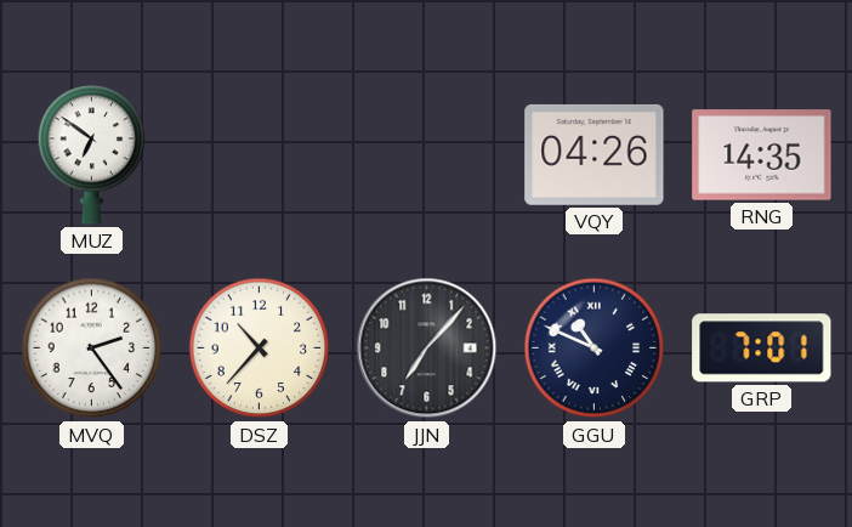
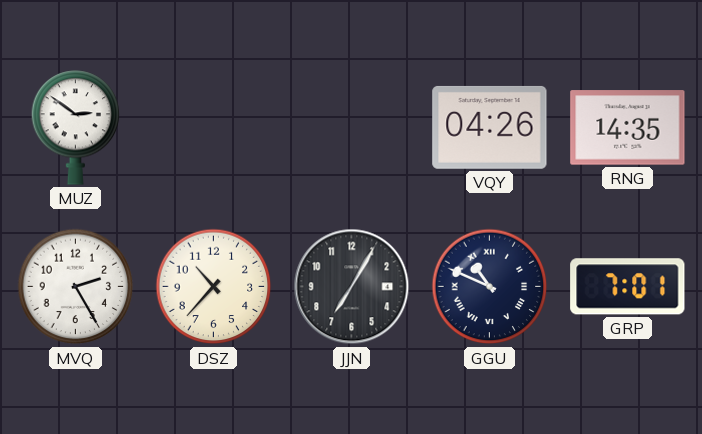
MUZ: 6:51 -> 2:51 (76, 128)
MVQ: 2:24 -> 2:25 (76, 287)
JJN: 7:07 -> 7:05 (352, 287)
